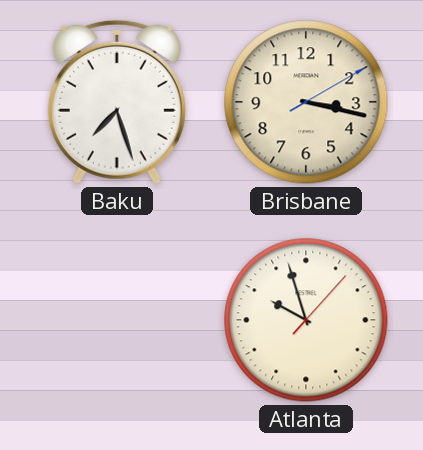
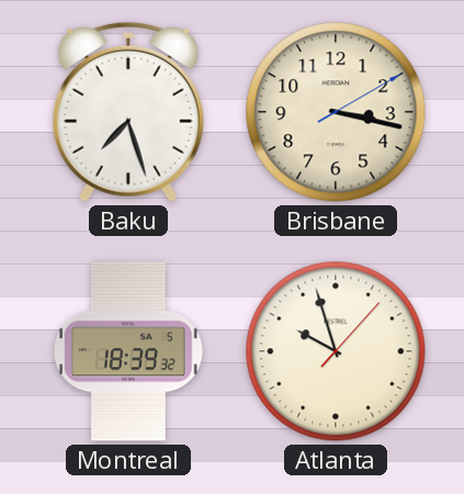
Montreal: none -> 18:39 (129, 351)
